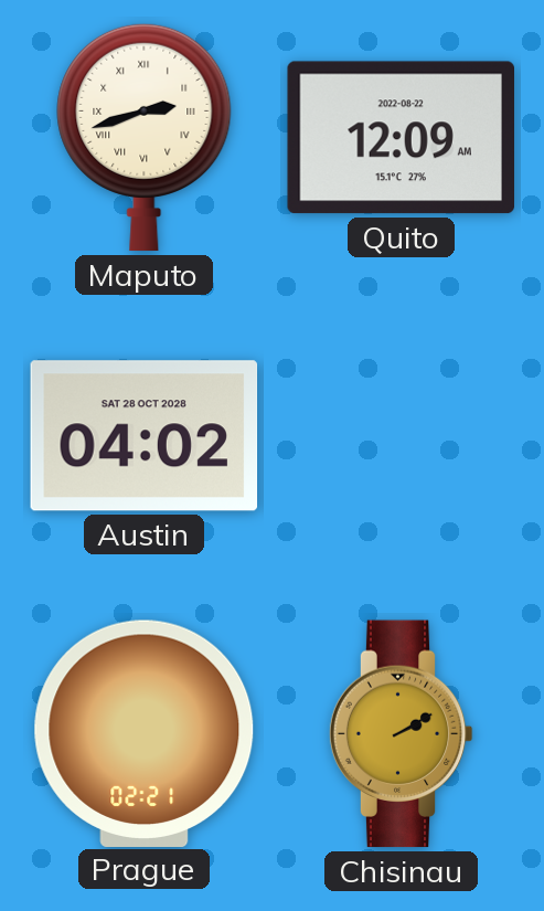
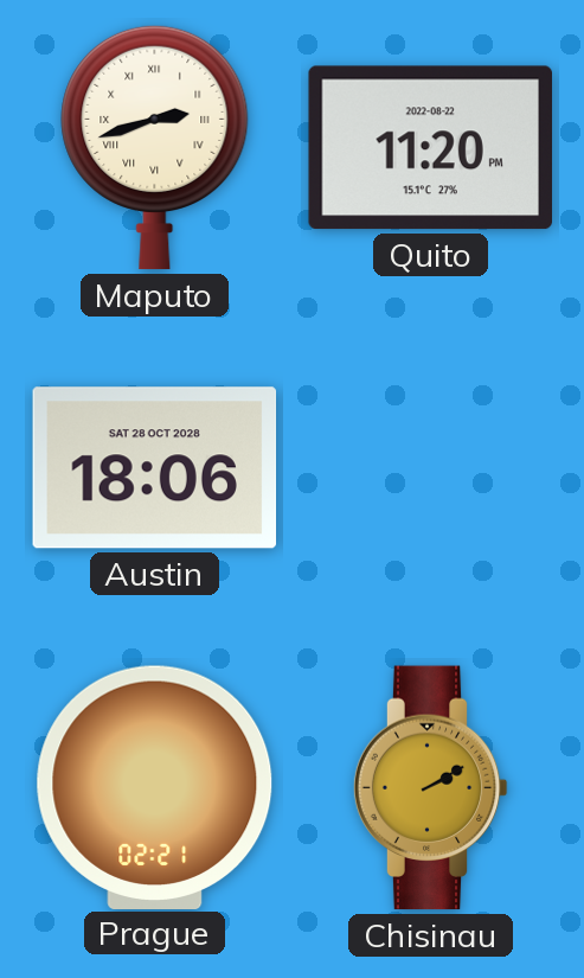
Quito: 12:09 -> 11:20 (430, 148)
Austin: 04:02 -> 18:06 (155, 468)
